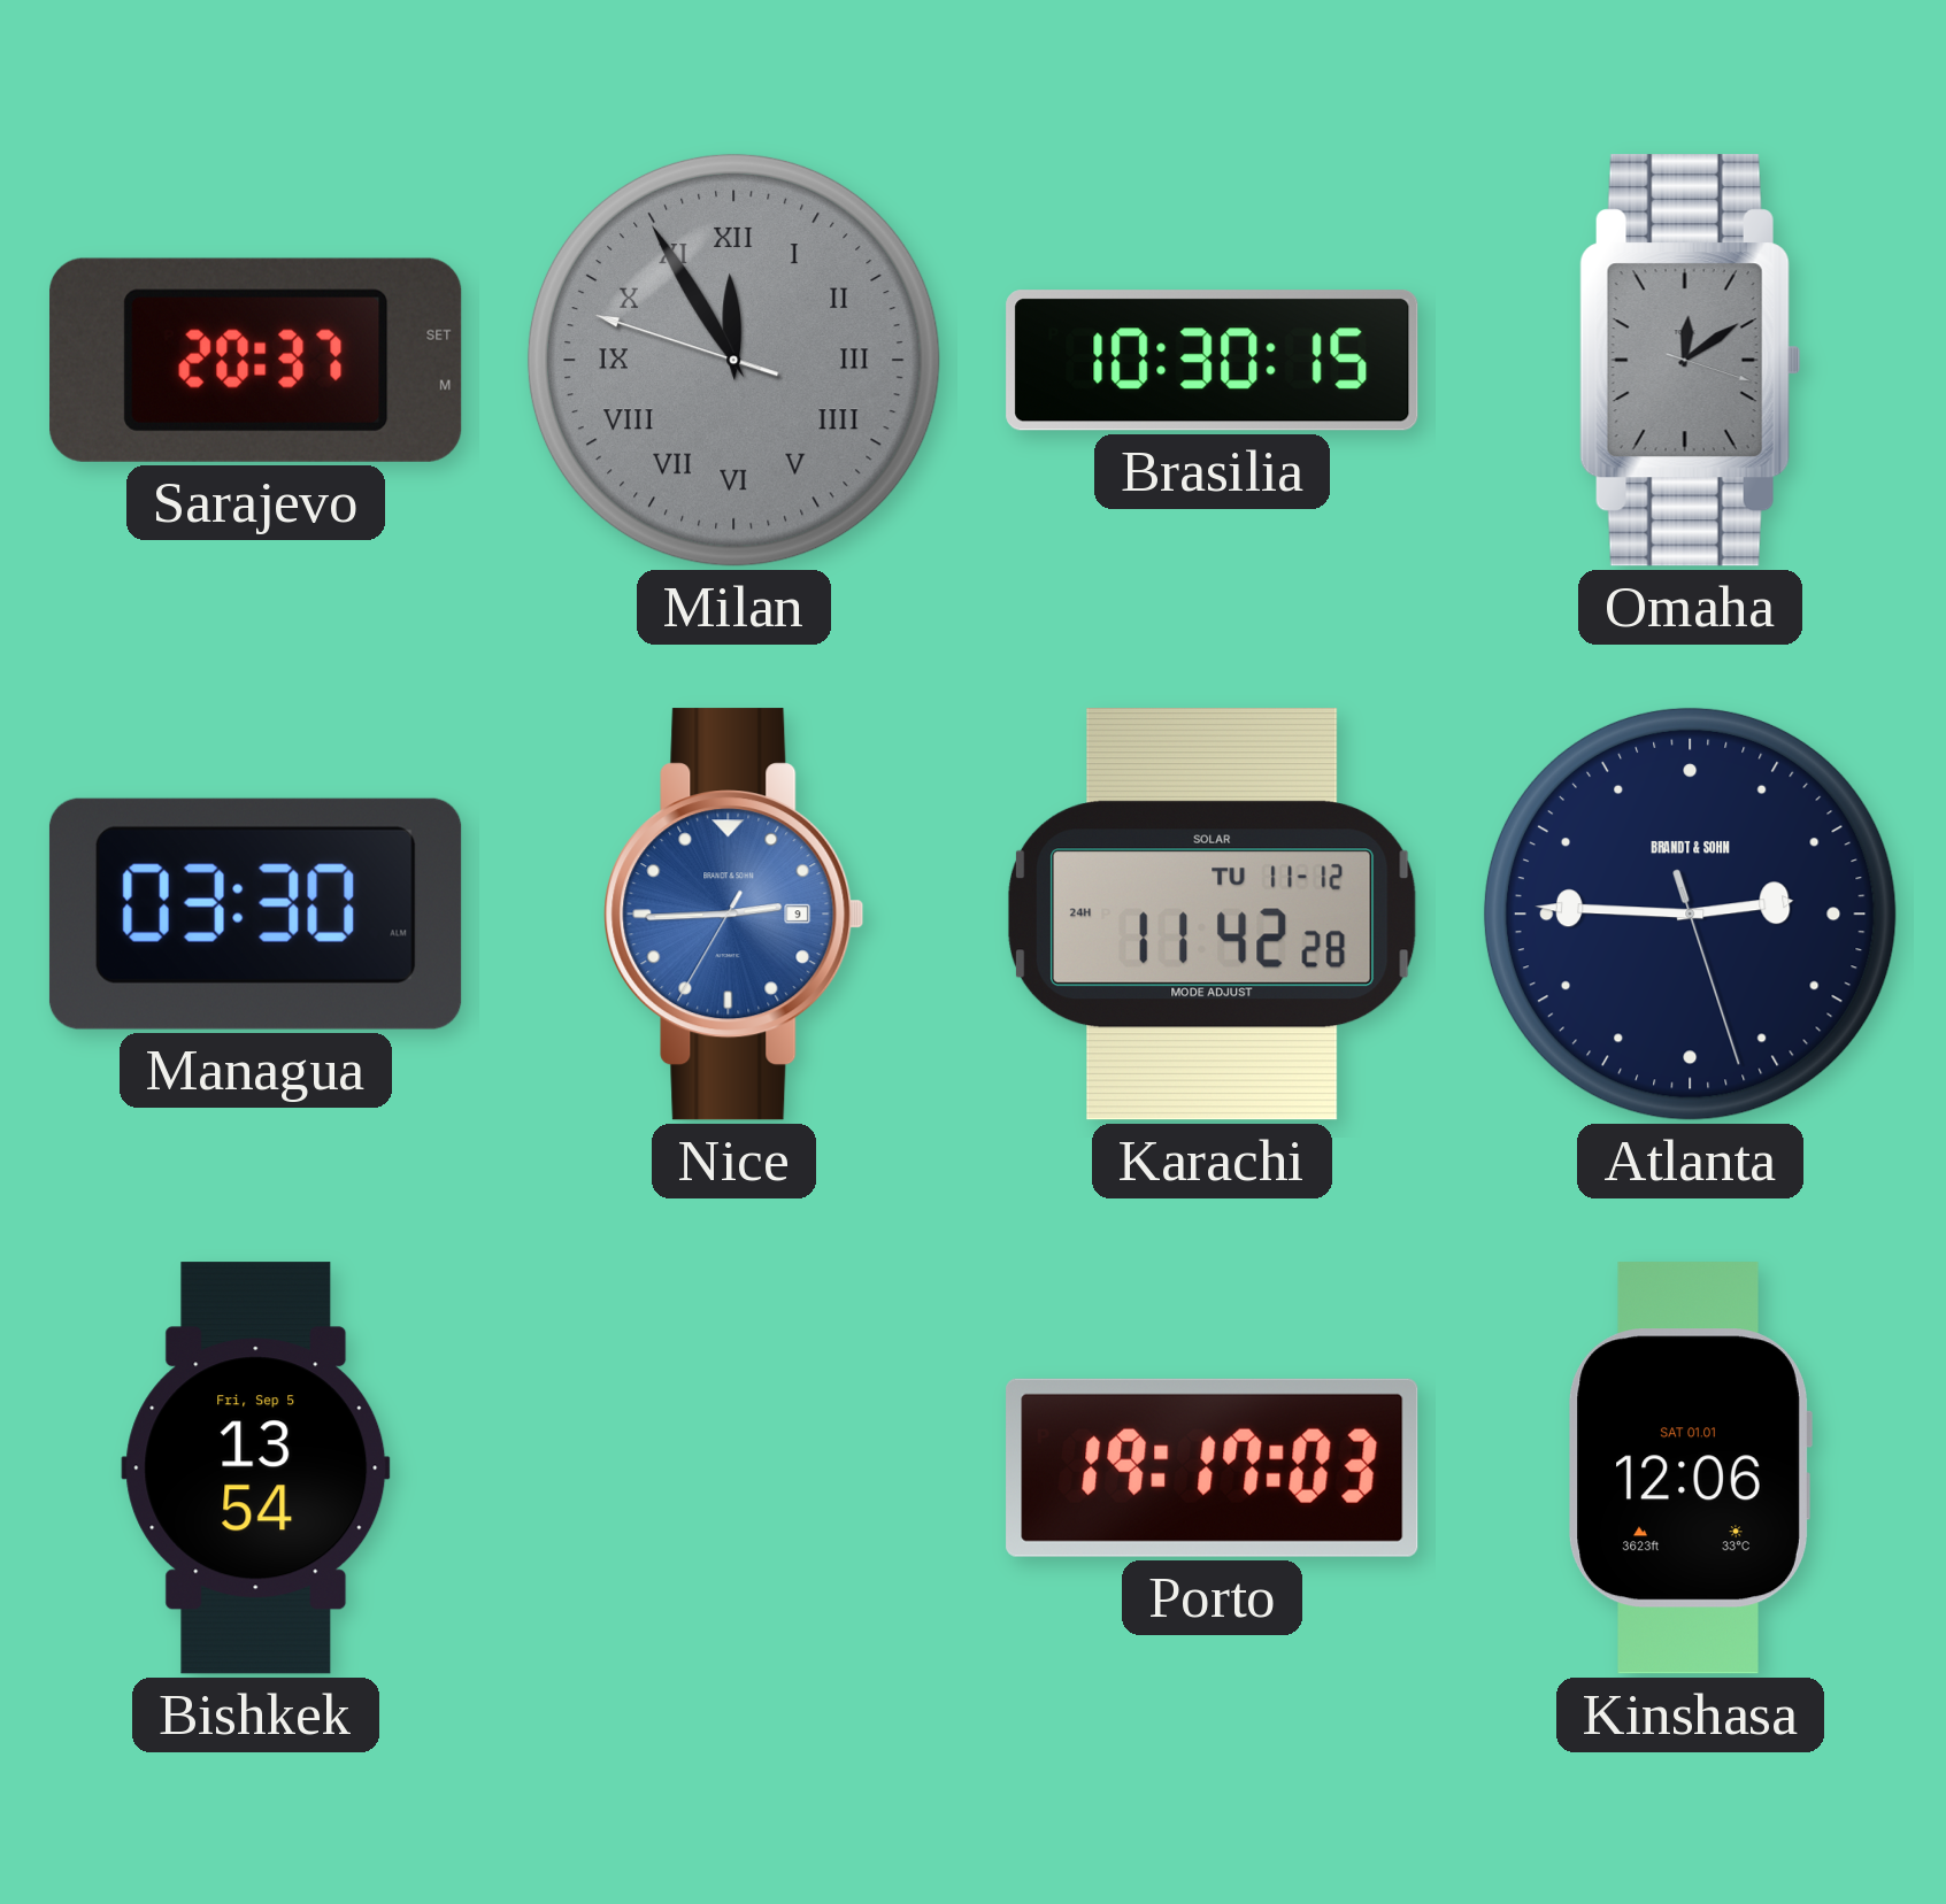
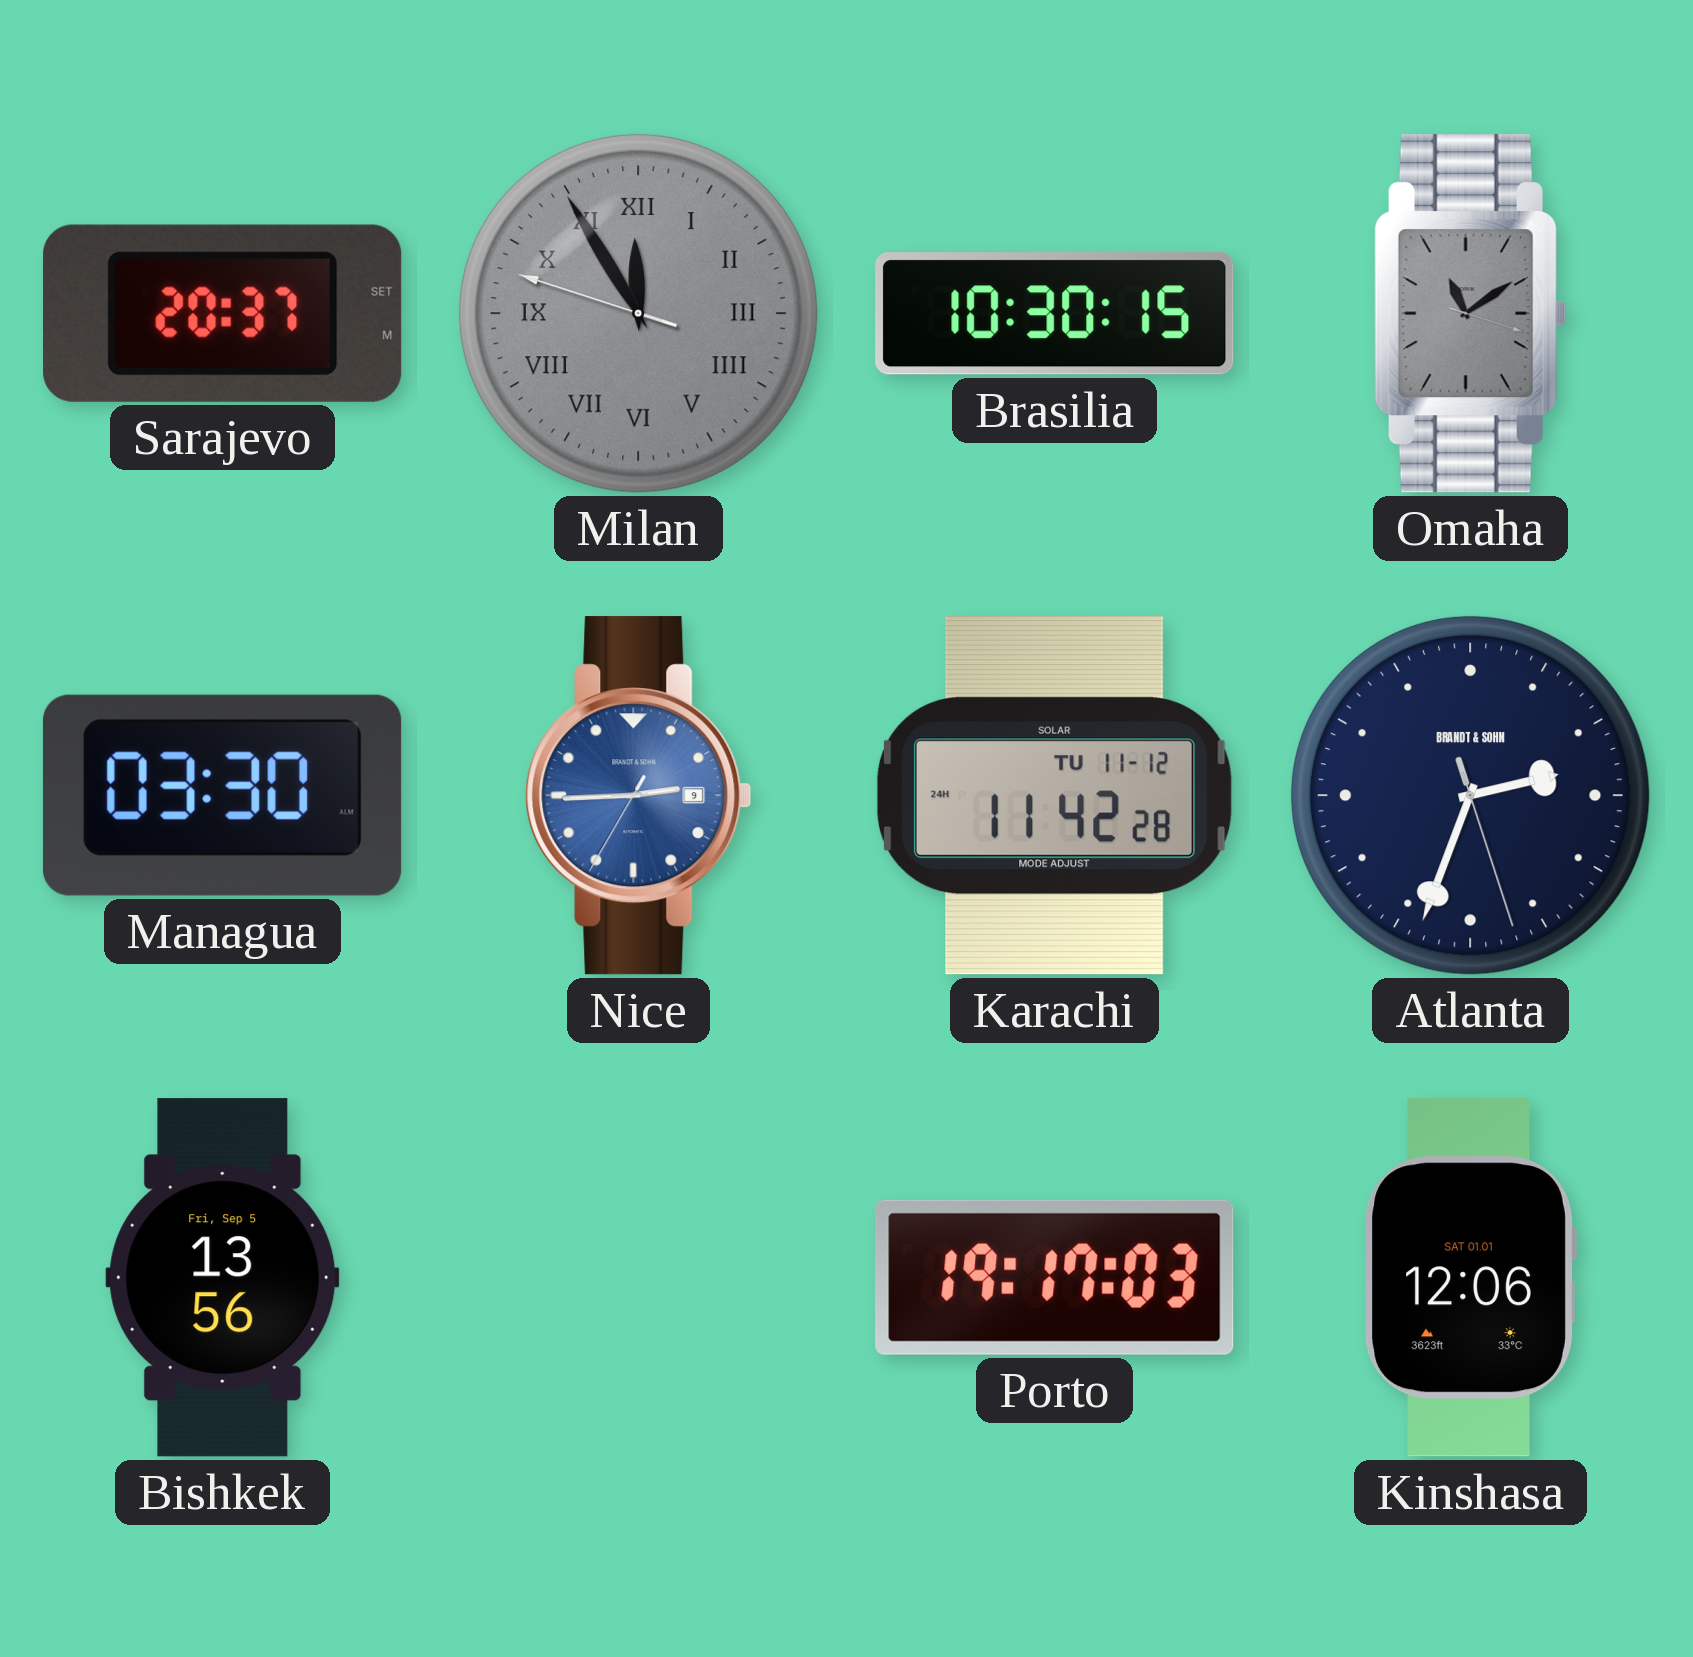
Omaha: 12:09 -> 11:09 (1470, 314)
Atlanta: 2:45 -> 2:33 (1470, 795)
Bishkek: 13:54 -> 13:56 (223, 1278)
